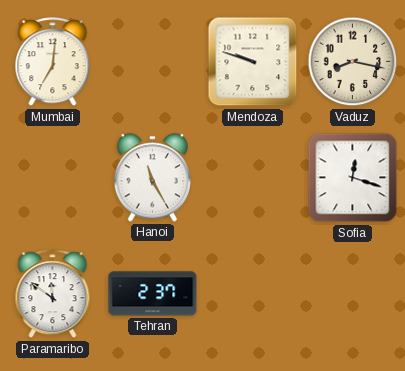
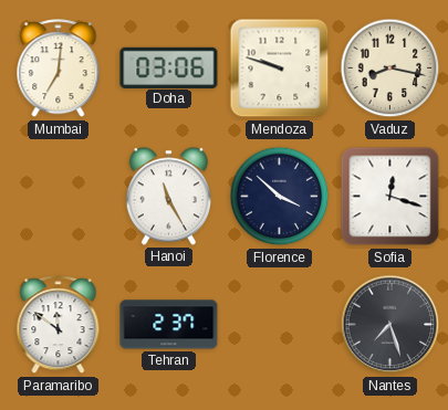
Doha: none -> 03:06 (169, 67)
Florence: none -> 3:52 (280, 197)
Nantes: none -> 7:27 (390, 325)
